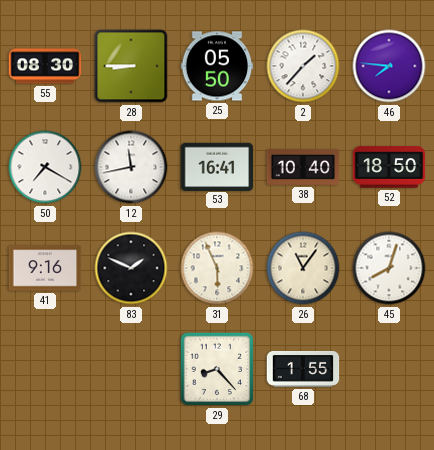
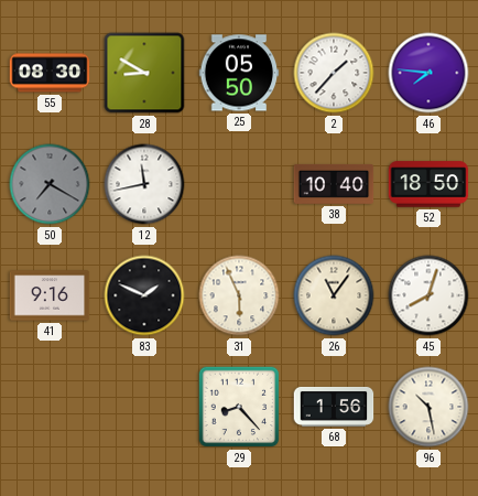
28: 8:45 -> 8:50 (144, 73)
50 dial: white -> grey (50, 184)
53: 16:41 -> none (217, 166)
68: 1:55 -> 1:56 (334, 407)
96: none -> 10:28 (428, 407)
